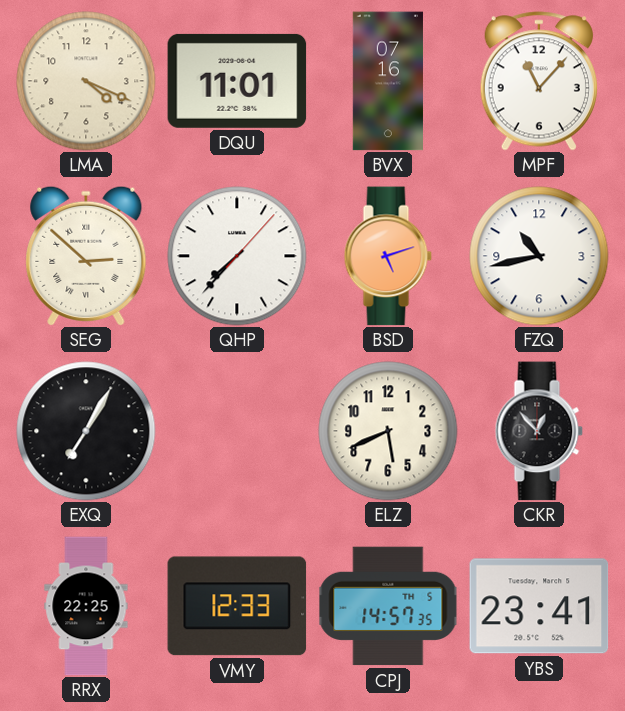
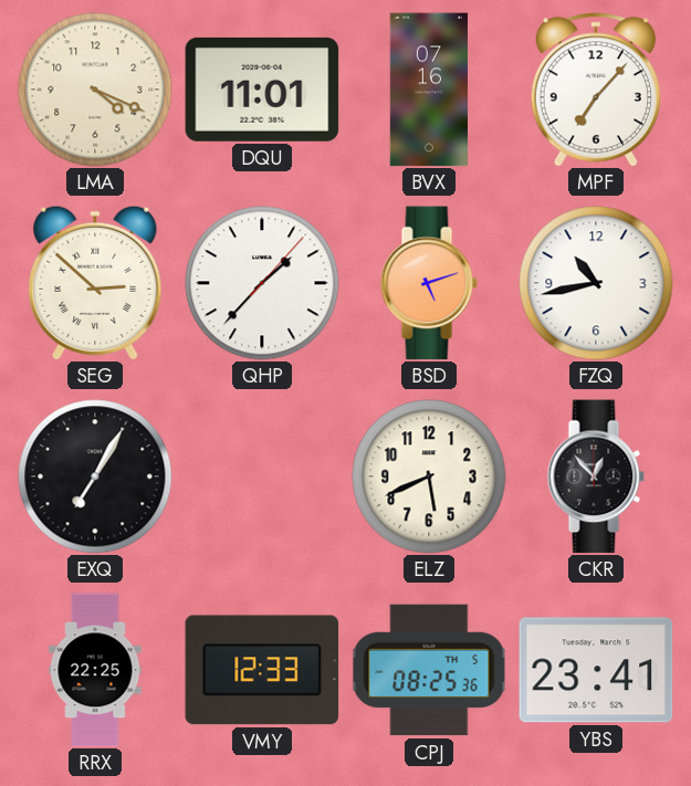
MPF: 11:07 -> 7:07 (596, 90)
QHP: 7:37 -> 1:37 (262, 283)
CPJ: 14:57 -> 08:25 (429, 670)
